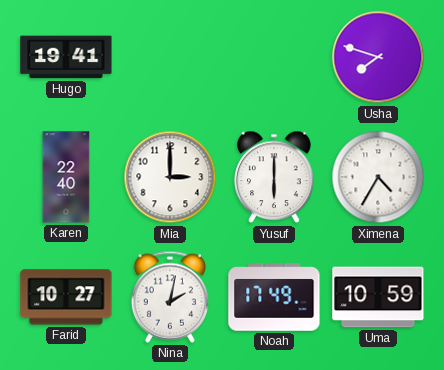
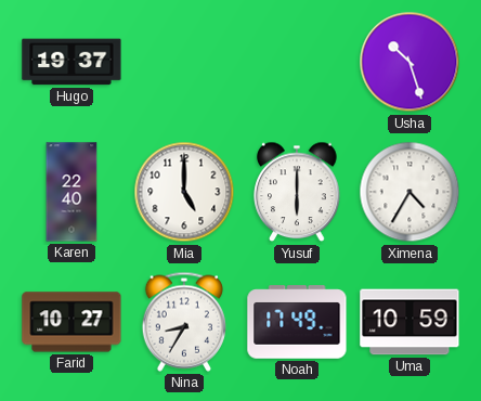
Hugo: 19:41 -> 19:37 (71, 62)
Usha: 7:48 -> 10:27 (409, 62)
Mia: 3:00 -> 5:00 (184, 192)
Nina: 2:02 -> 8:35 (184, 322)
